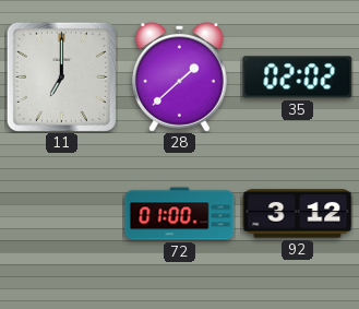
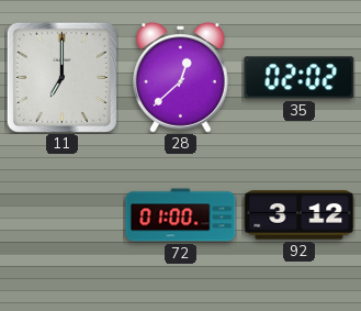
28: 1:38 -> 12:38 (180, 78)
